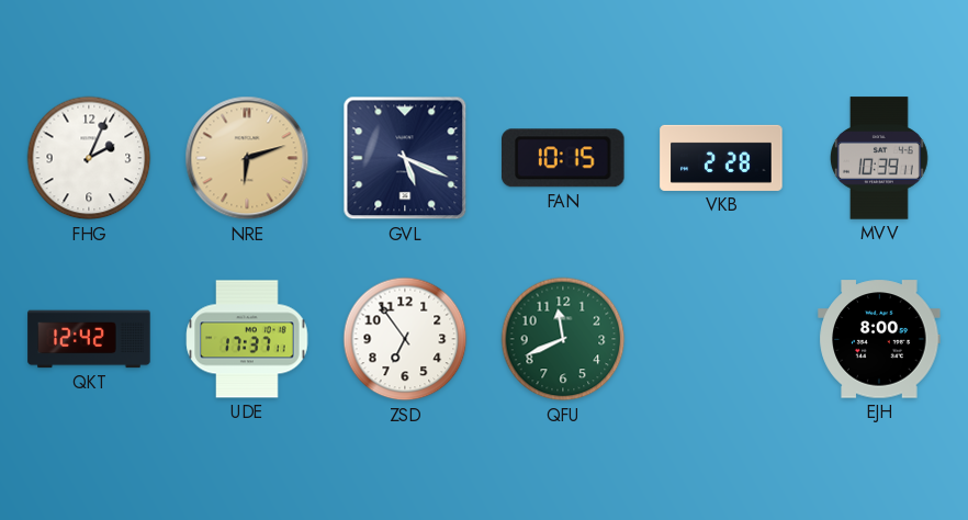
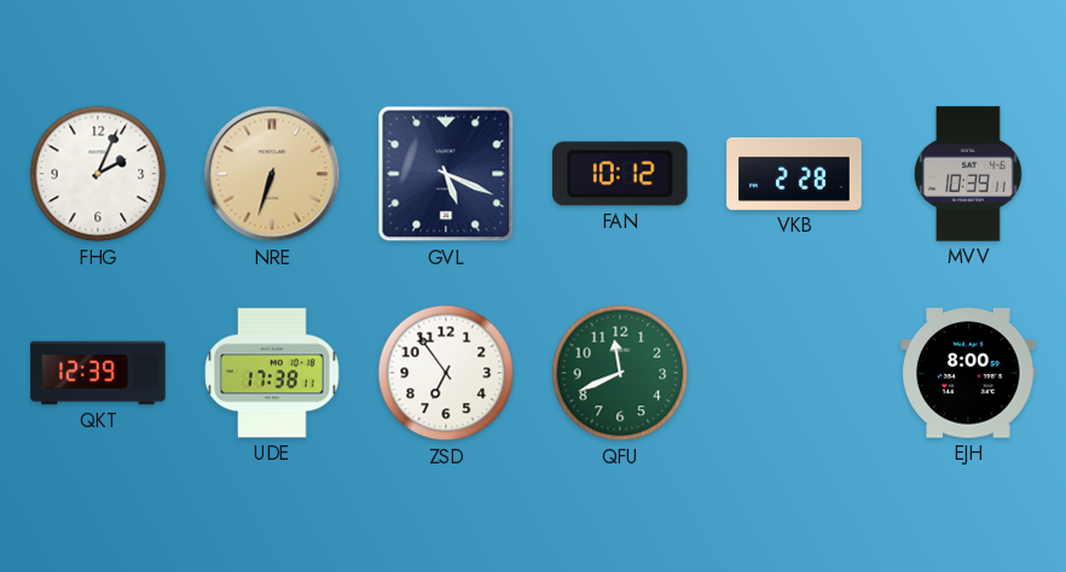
NRE: 6:12 -> 6:33 (272, 174)
FAN: 10:15 -> 10:12 (621, 174)
QKT: 12:42 -> 12:39 (98, 373)
UDE: 17:37 -> 17:38 (272, 373)
